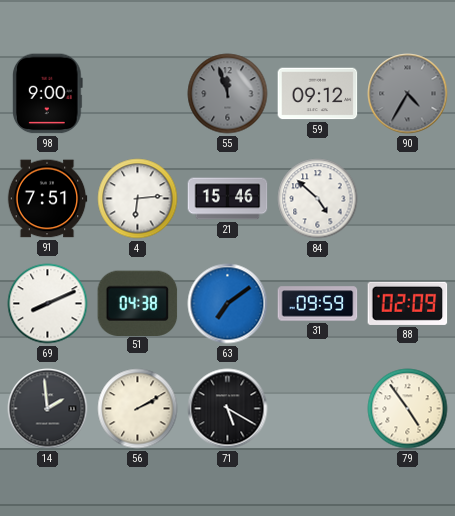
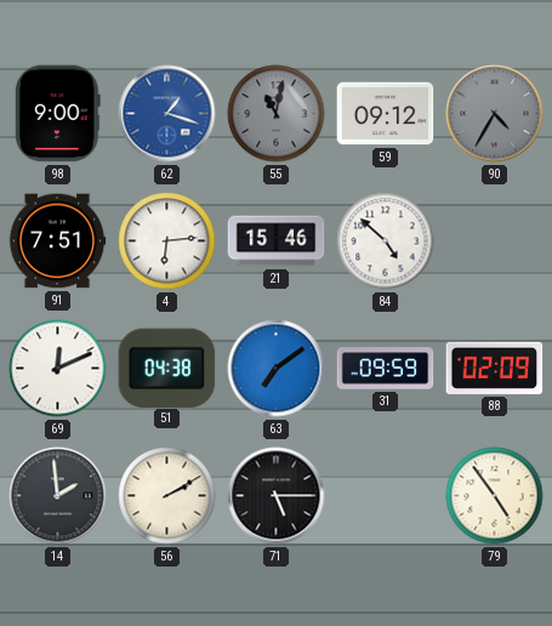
62: none -> 1:18 (167, 114)
55: 11:57 -> 11:02 (277, 114)
69: 8:11 -> 12:11 (58, 369)
71: 5:20 -> 5:15 (277, 496)
